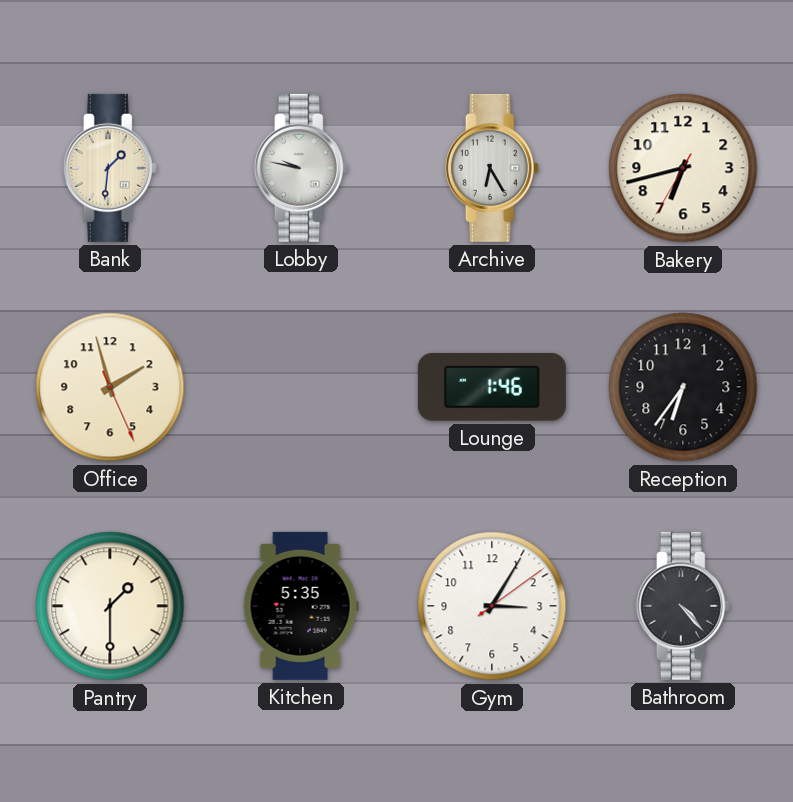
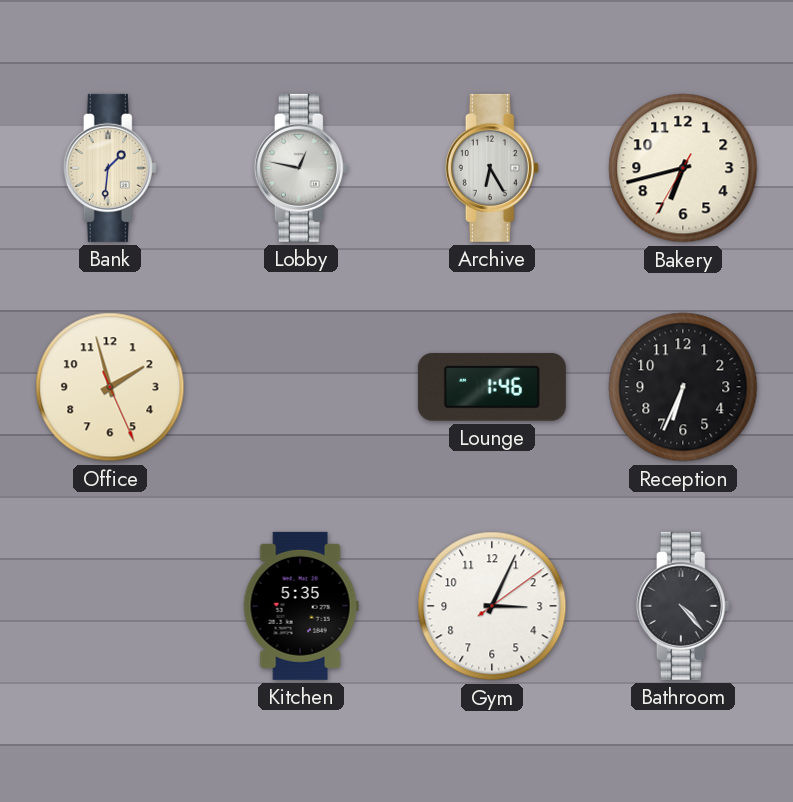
Lobby: 9:47 -> 12:47 (301, 168)
Reception: 6:36 -> 6:34 (683, 387)
Pantry: 1:30 -> none (110, 606)
Gym: 3:05 -> 3:04 (492, 606)
